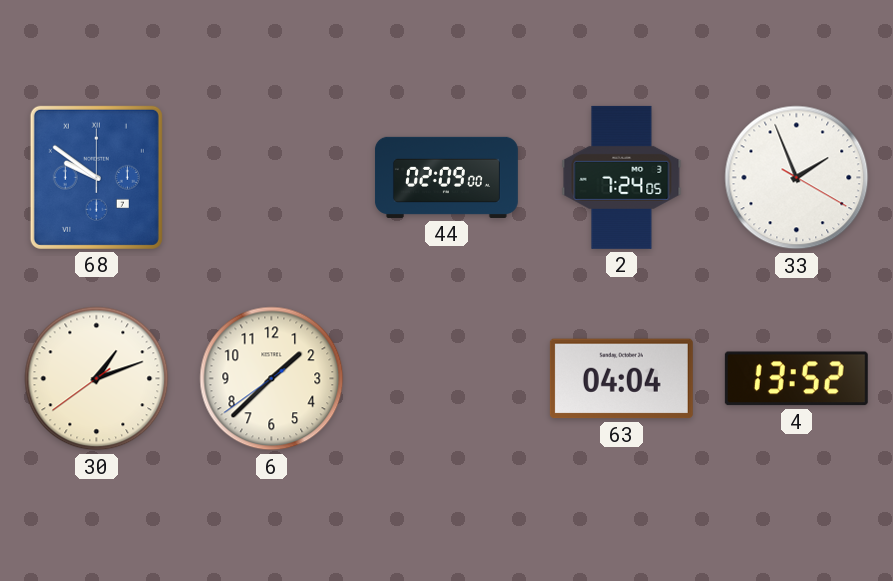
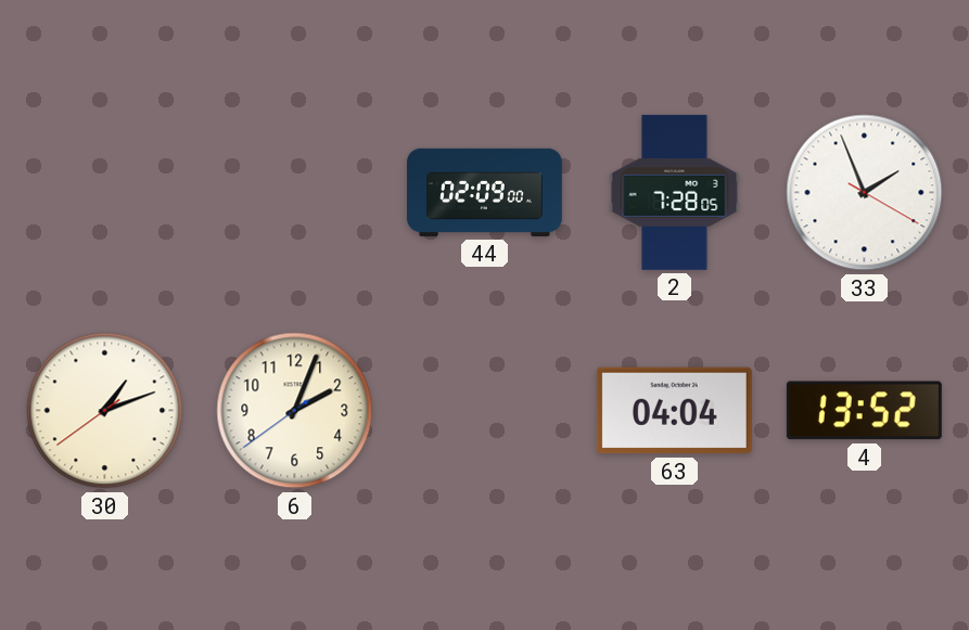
68: 9:51 -> none (96, 177)
2: 7:24 -> 7:28 (675, 192)
6: 1:37 -> 2:03 (295, 411)
